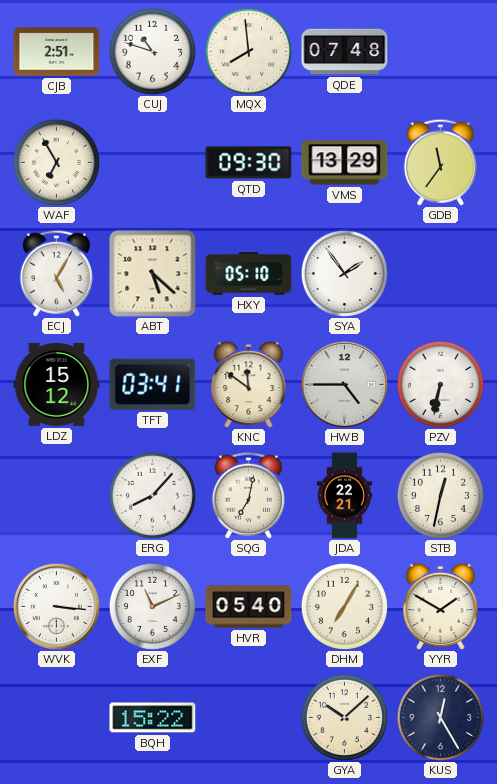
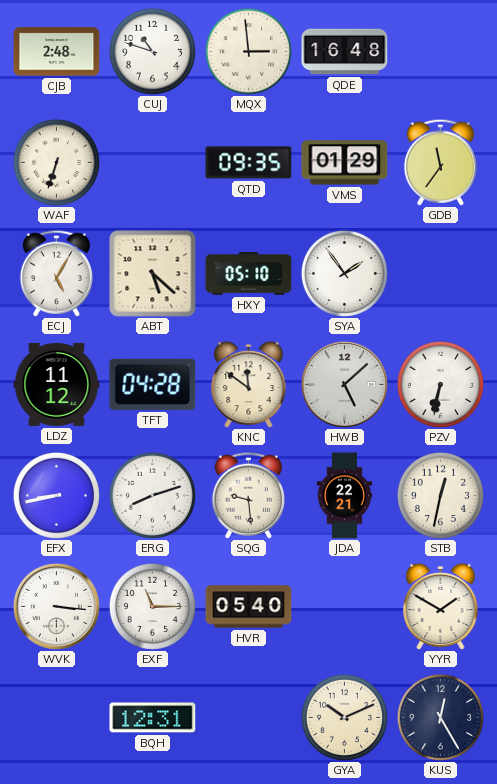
CJB: 2:51 -> 2:48 (57, 52)
MQX: 7:59 -> 2:59 (248, 51)
QDE: 07:48 -> 16:48 (345, 52)
WAF: 6:55 -> 6:33 (56, 162)
QTD: 09:30 -> 09:35 (249, 163)
VMS: 13:29 -> 01:29 (345, 163)
LDZ: 15:12 -> 11:12 (57, 384)
TFT: 03:41 -> 04:28 (153, 384)
HWB: 4:45 -> 5:08 (344, 384)
EFX: none -> 8:43 (56, 495)
ERG: 8:07 -> 8:12 (152, 495)
SQG: 7:02 -> 9:29 (248, 495)
EXF: 11:11 -> 11:15 (152, 606)
DHM: 7:05 -> none (344, 606)
BQH: 15:22 -> 12:31 (153, 718)
GYA: 10:08 -> 10:11 (344, 717)
